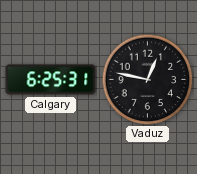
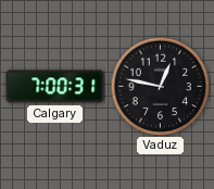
Calgary: 6:25 -> 7:00 (55, 87)
